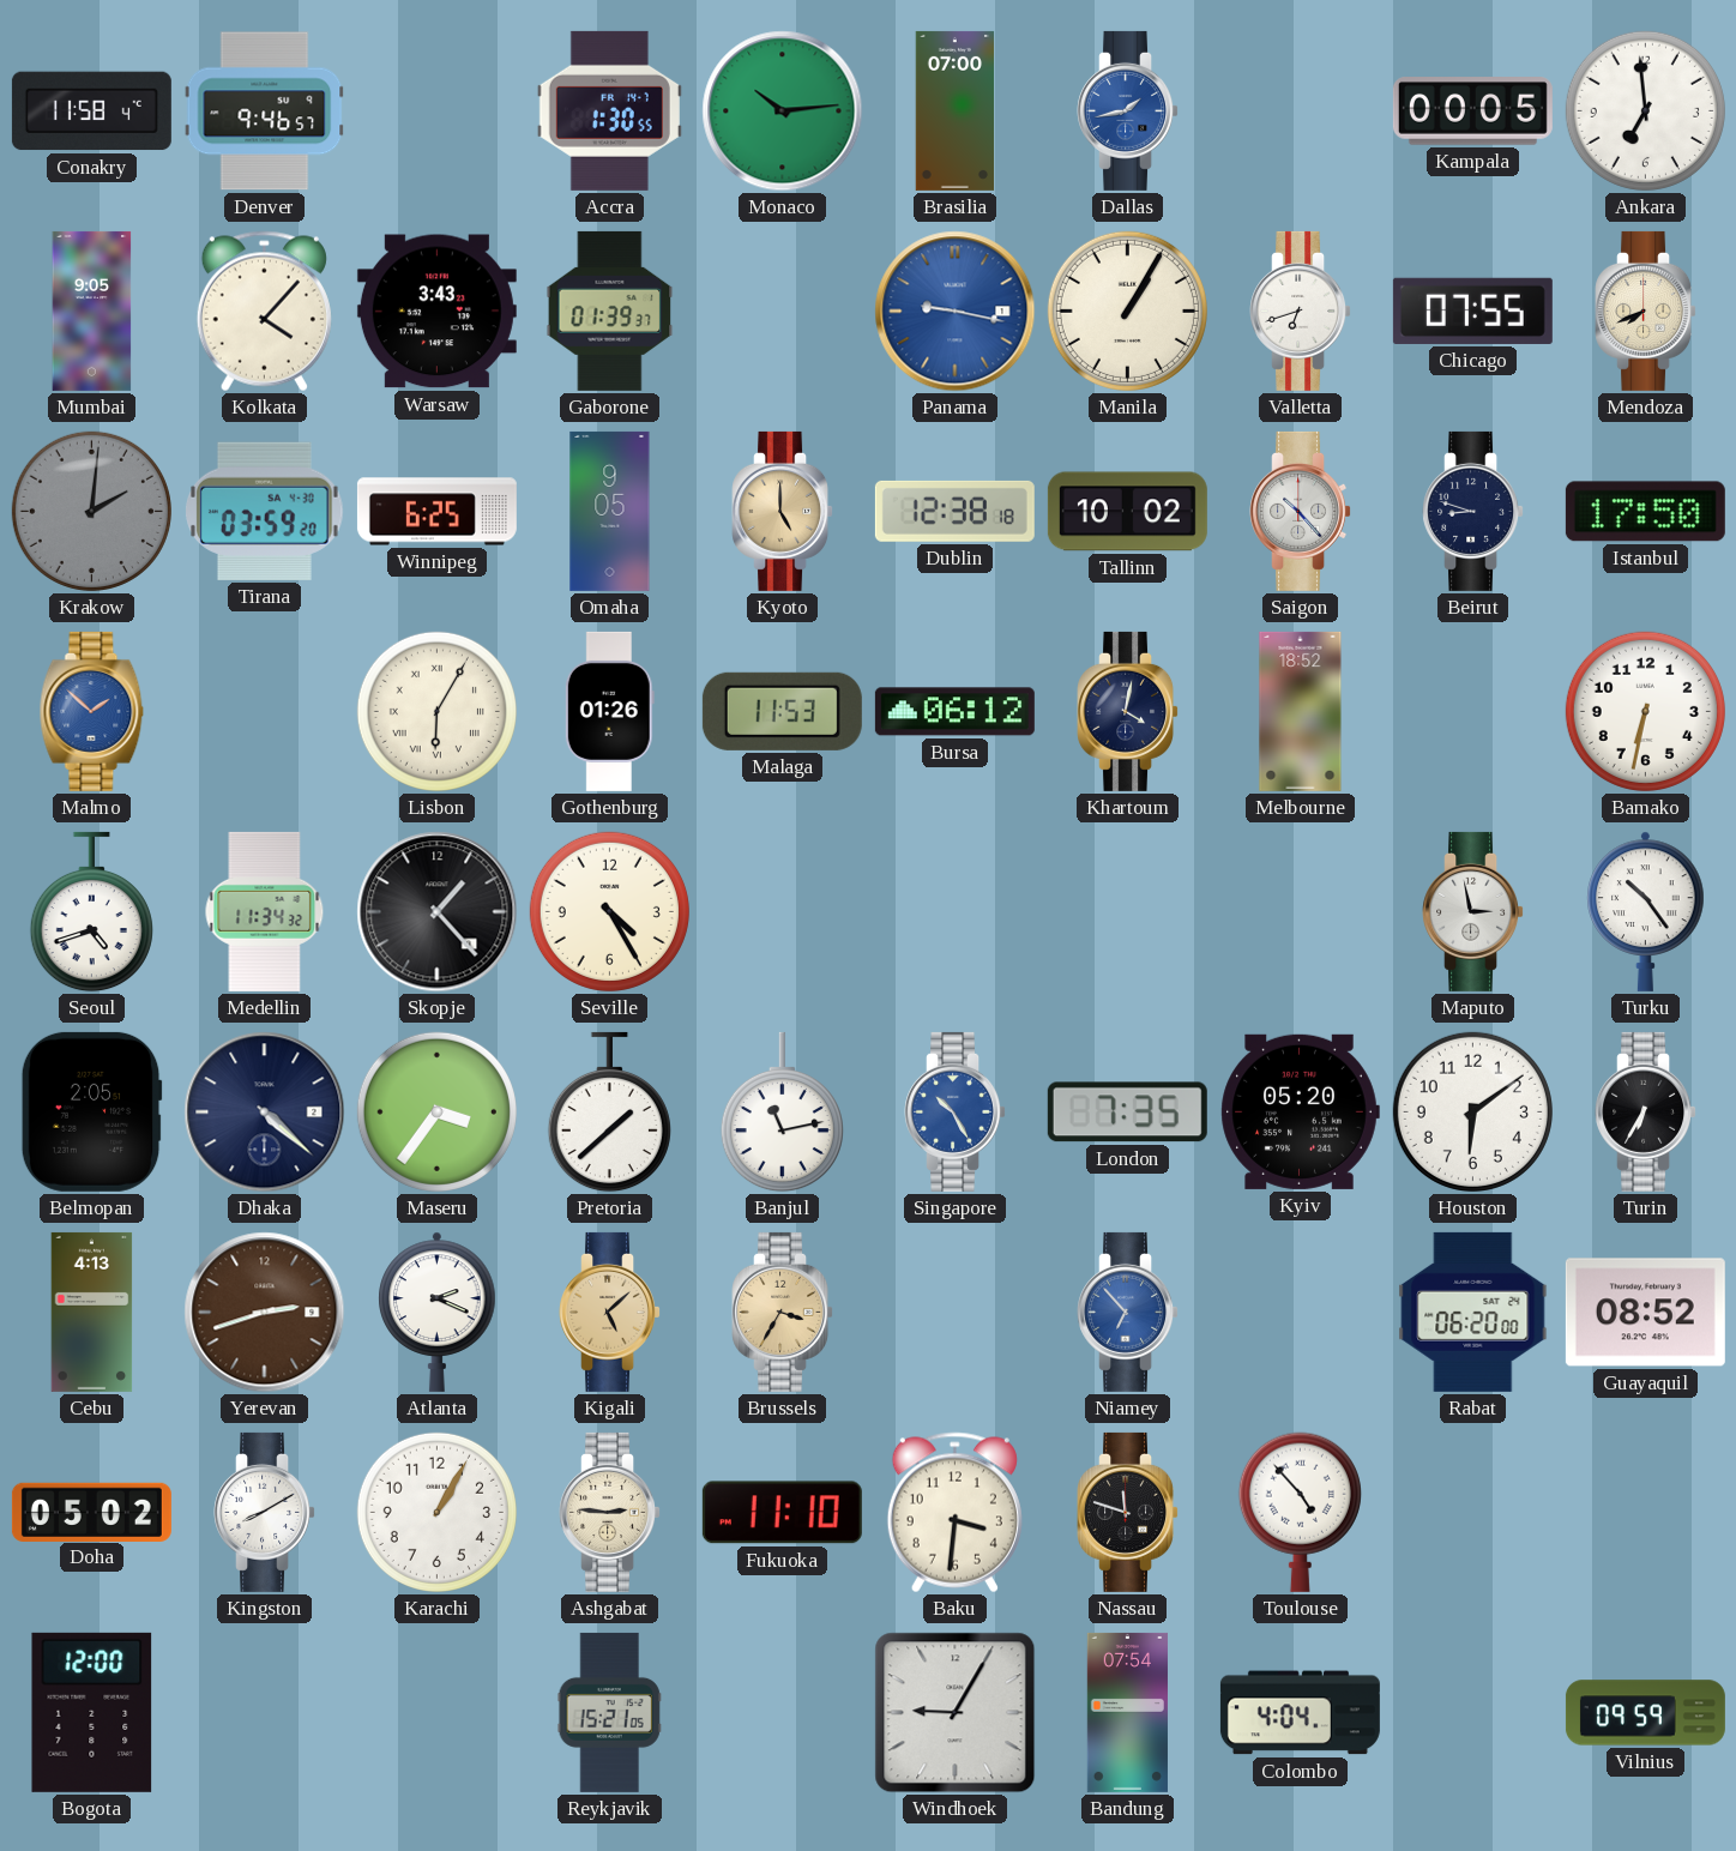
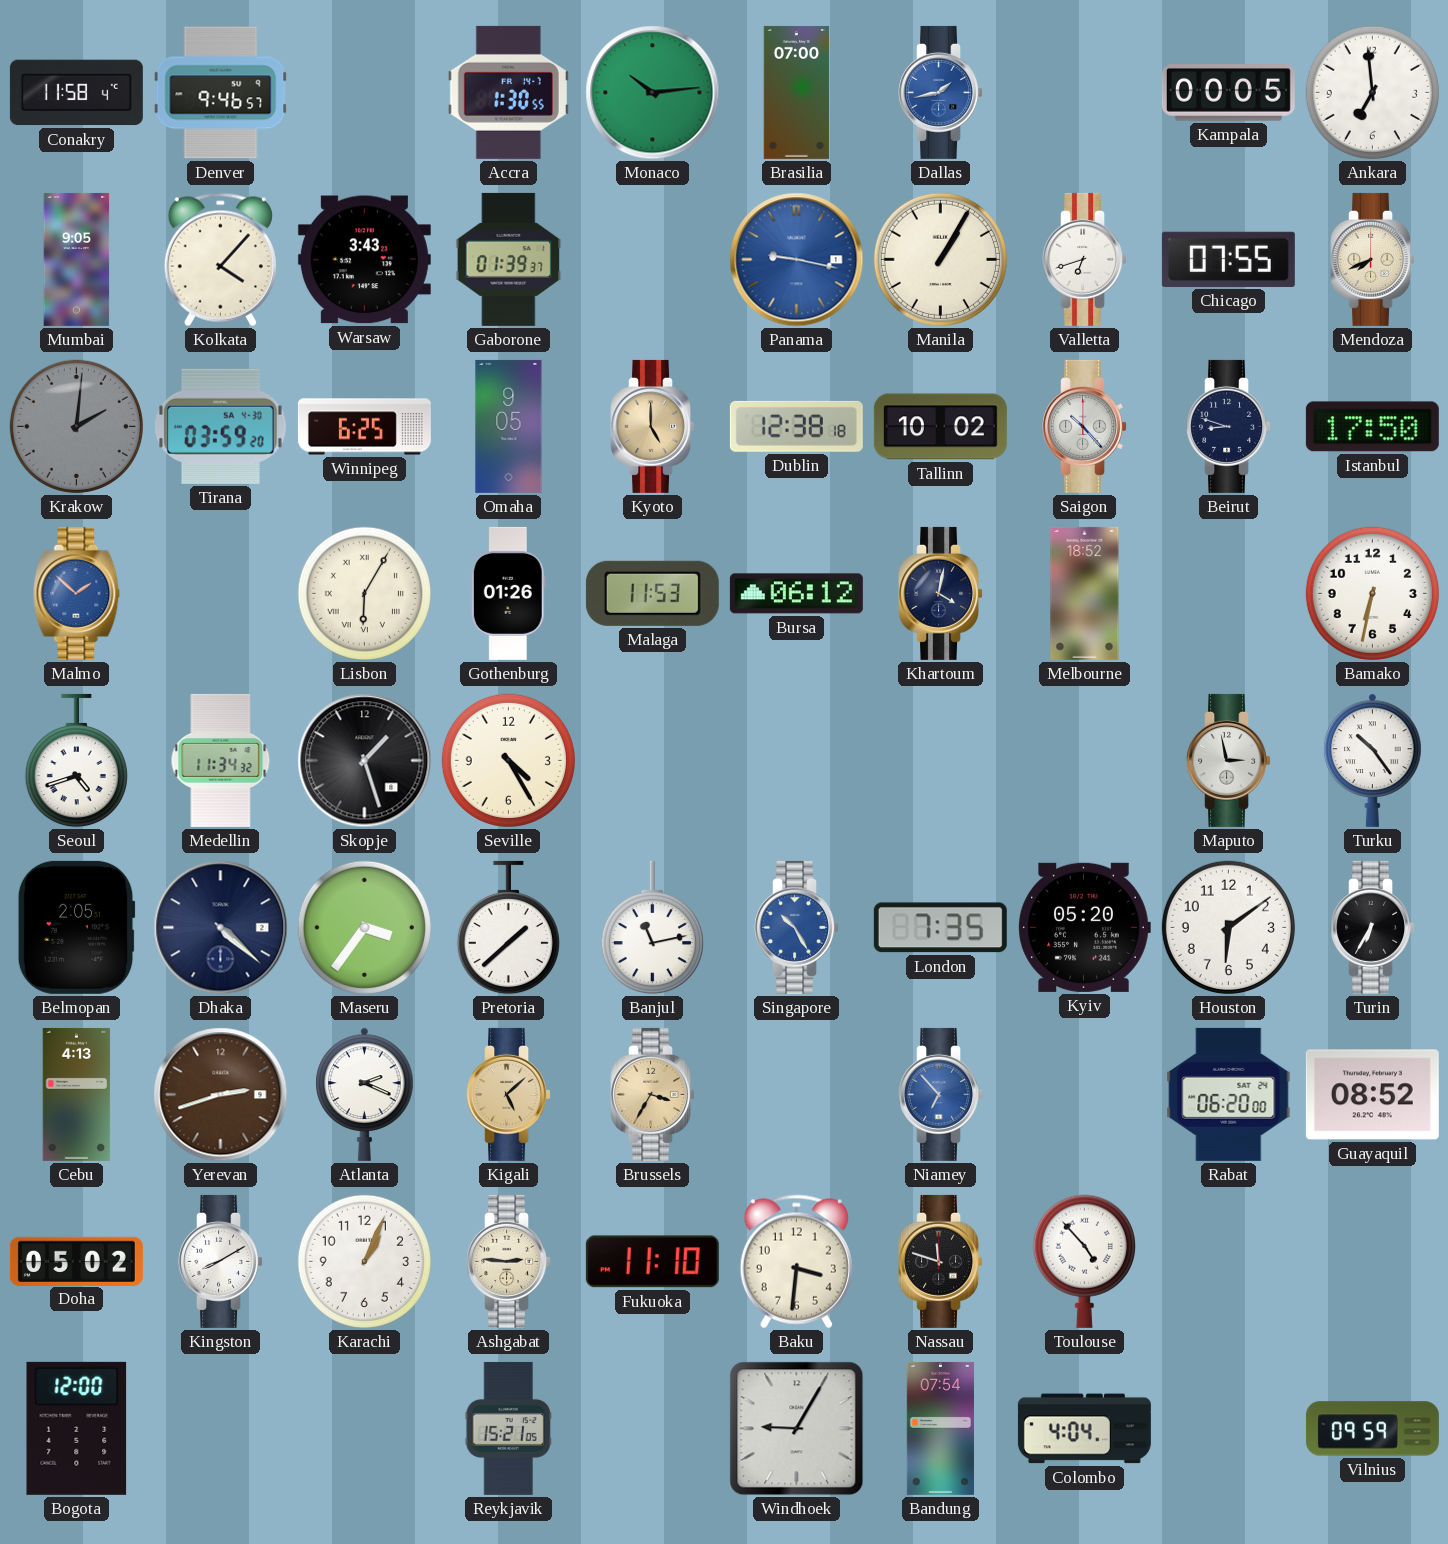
Skopje: 1:23 -> 1:27 (365, 761)
Karachi: 1:05 -> 1:04 (364, 1261)
